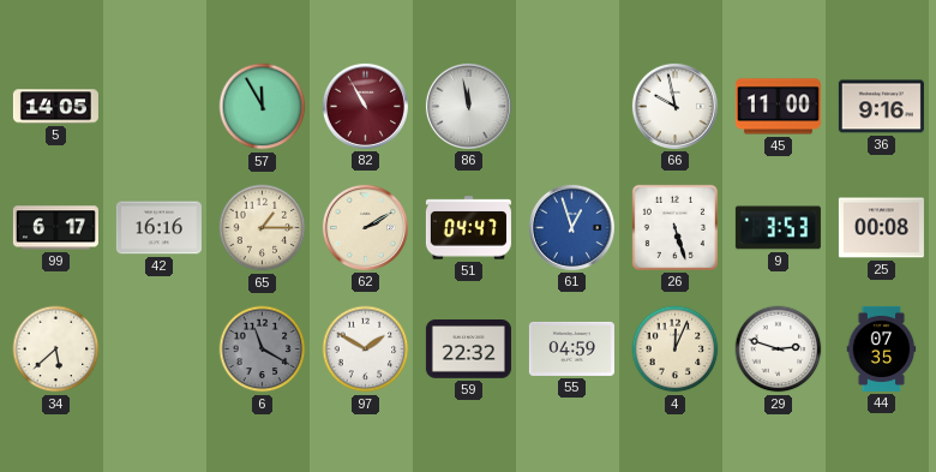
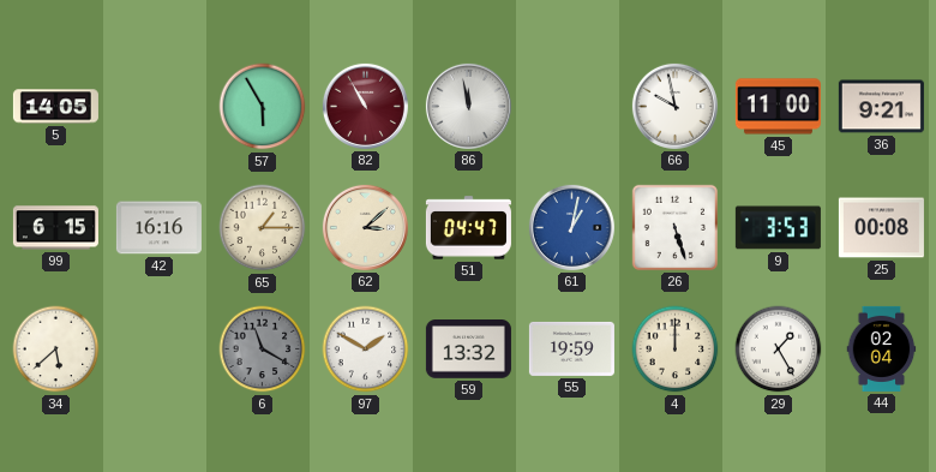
57: 11:55 -> 5:55 (263, 107)
36: 9:16 -> 9:21 (881, 107)
99: 6:17 -> 6:15 (55, 228)
62: 2:10 -> 3:08 (365, 227)
61: 12:57 -> 1:02 (571, 227)
59: 22:32 -> 13:32 (468, 349)
55: 04:59 -> 19:59 (571, 348)
4: 12:04 -> 12:00 (676, 349)
29: 2:48 -> 1:25 (779, 349)
44: 07:35 -> 02:04 (882, 348)
